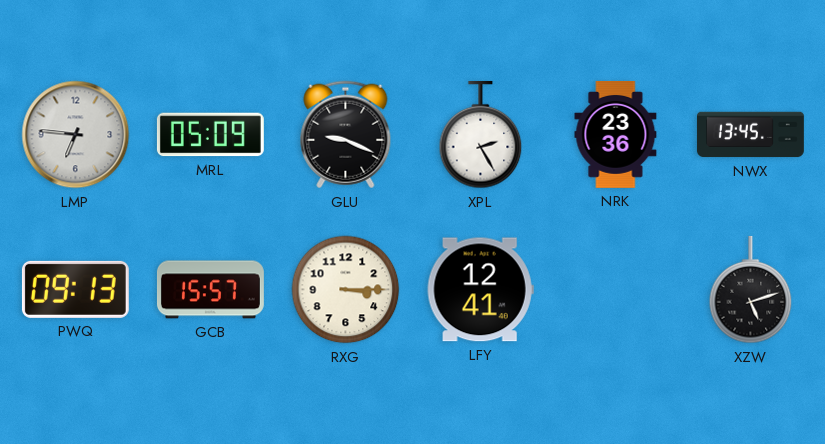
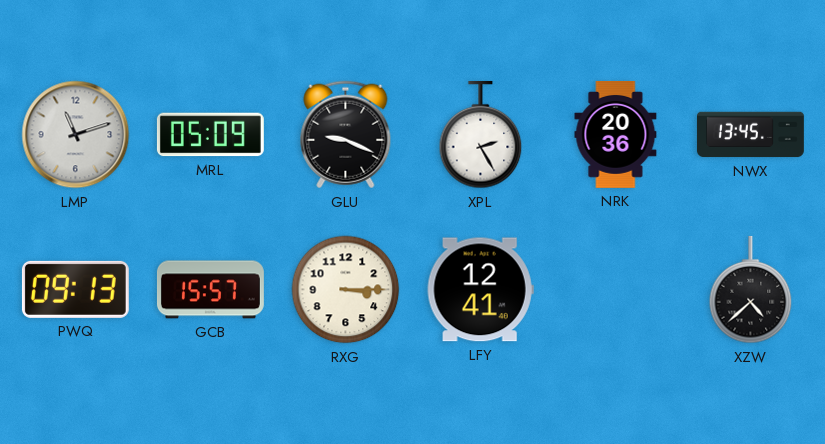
LMP: 6:46 -> 11:12 (76, 135)
NRK: 23:36 -> 20:36 (616, 134)
XZW: 5:12 -> 4:38 (751, 290)
